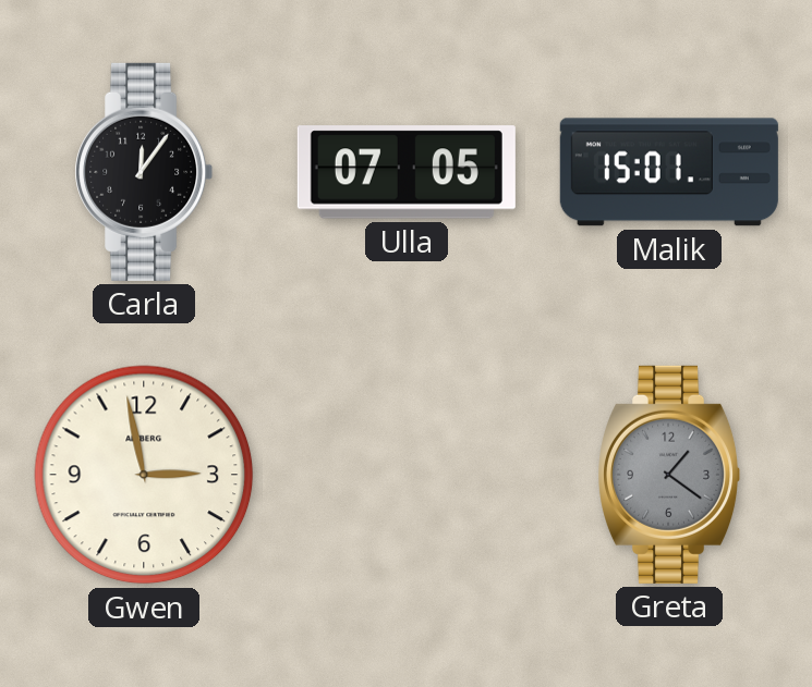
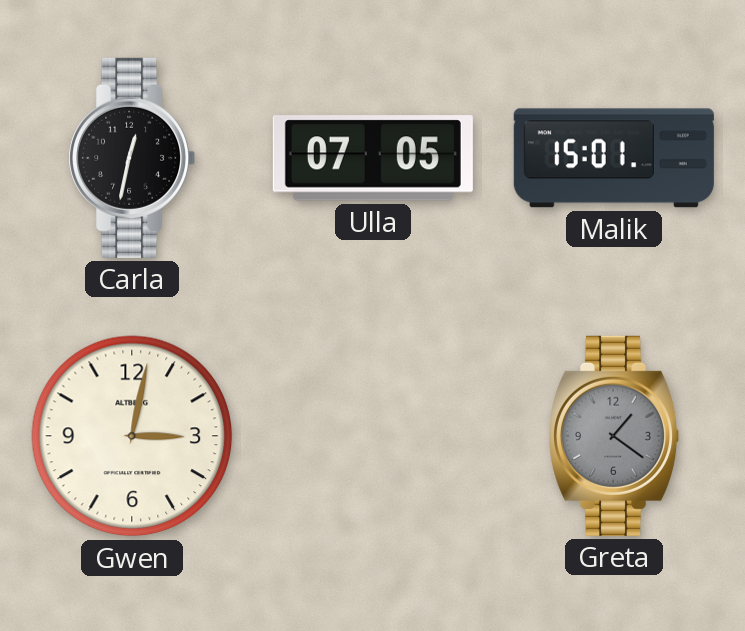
Carla: 12:06 -> 12:32 (132, 158)
Gwen: 2:58 -> 3:02 (132, 436)
